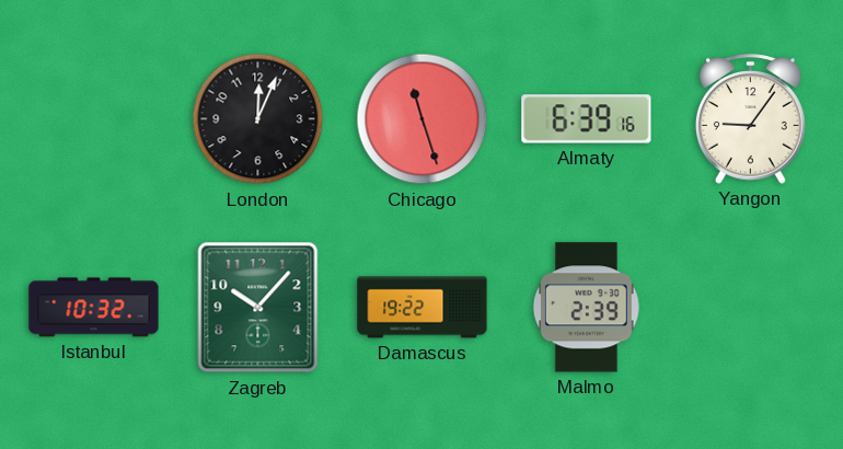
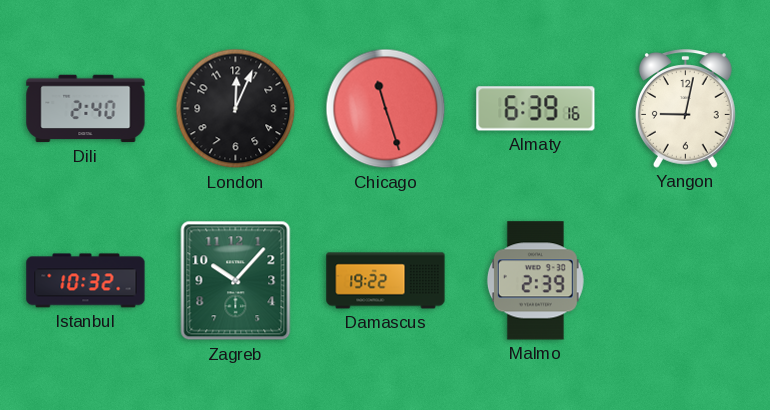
Dili: none -> 2:40 (86, 109)
Yangon: 9:06 -> 9:02 (685, 109)
